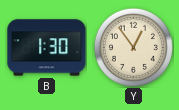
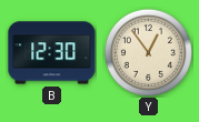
B: 1:30 -> 12:30 (52, 53)
